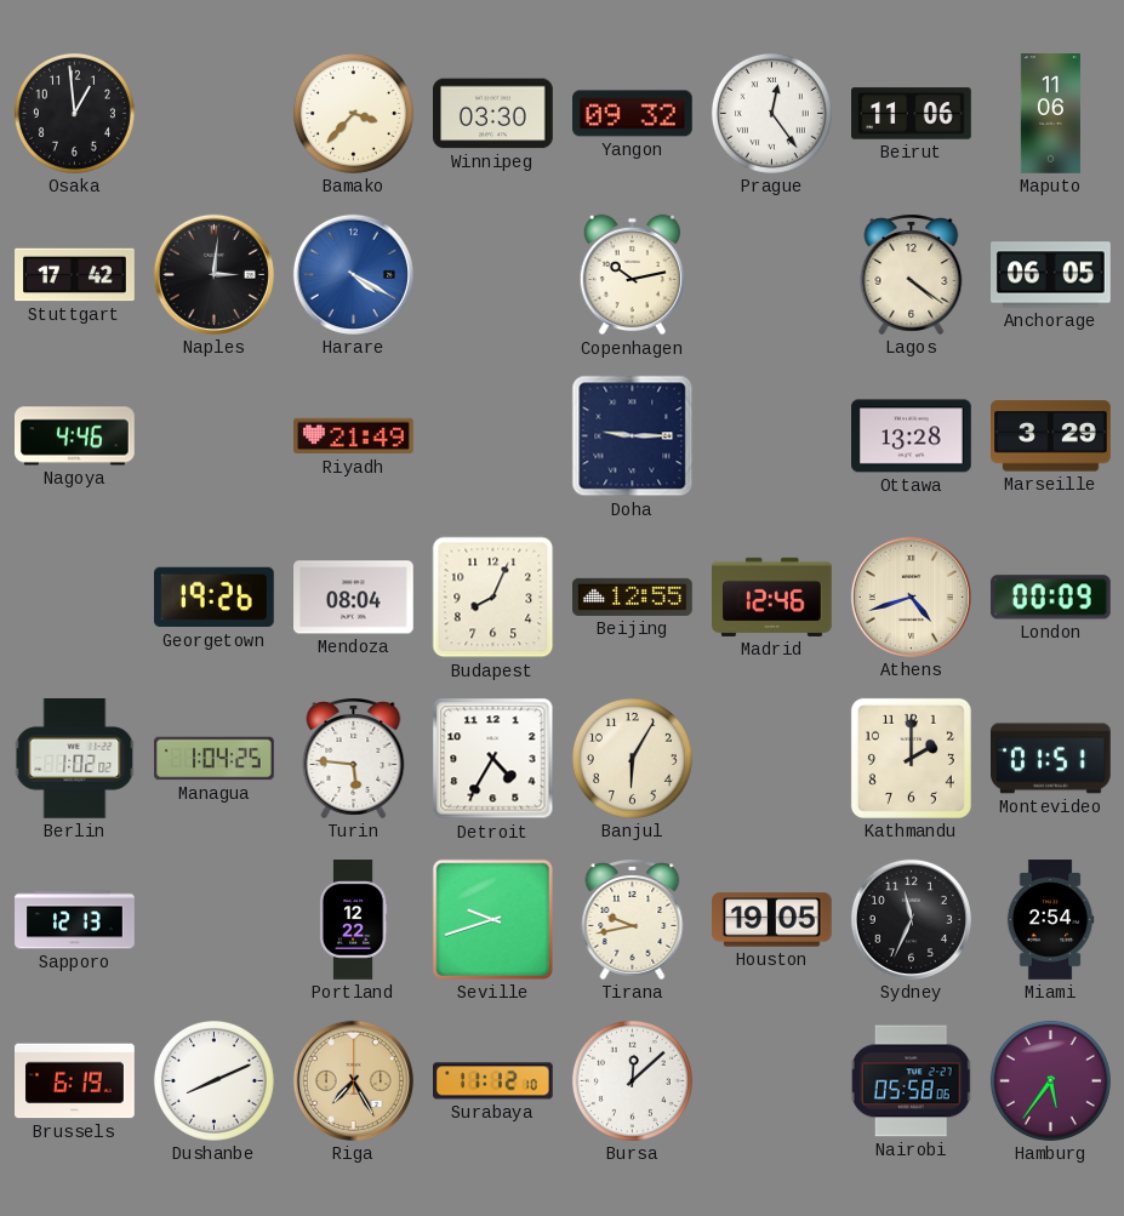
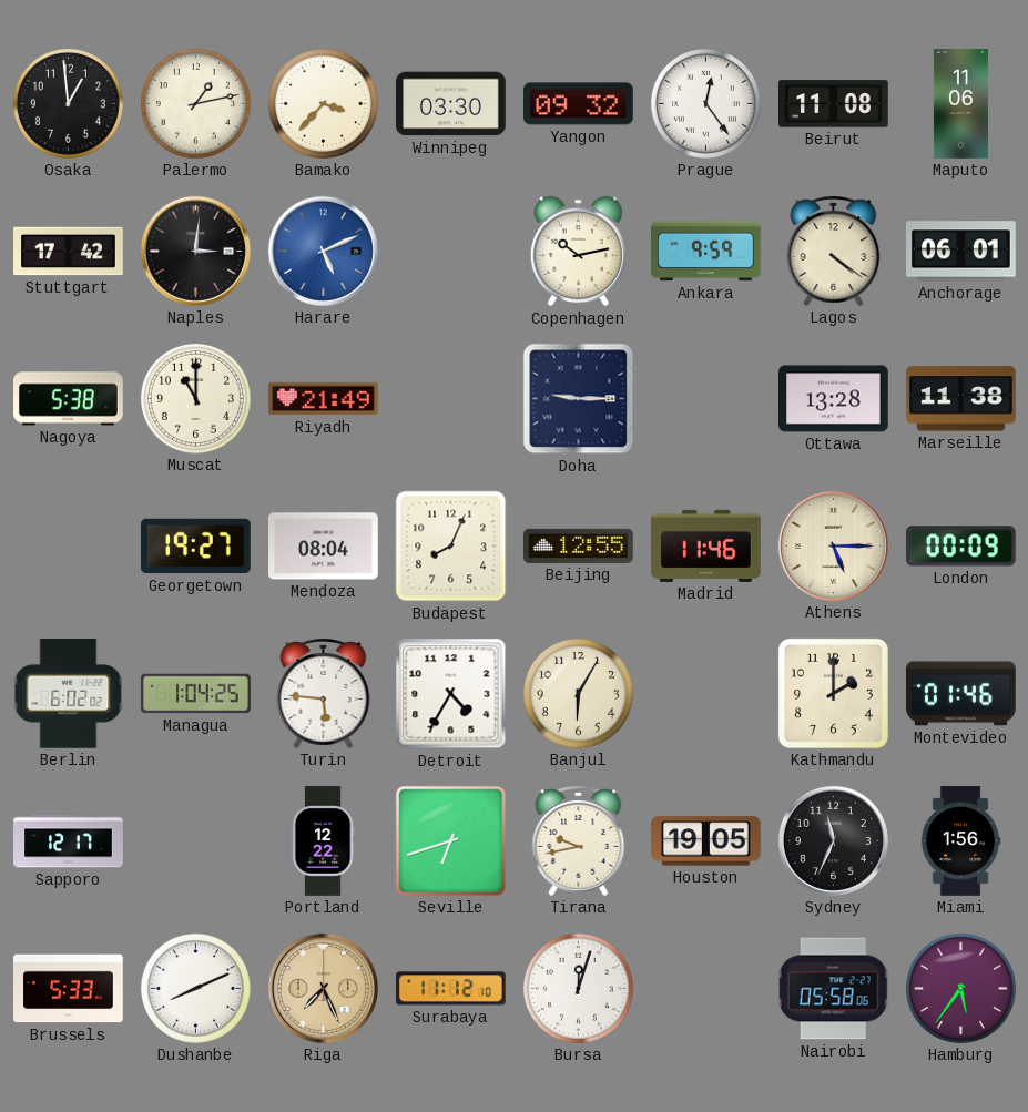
Palermo: none -> 1:13 (195, 103)
Beirut: 11:06 -> 11:08 (834, 104)
Harare: 4:20 -> 5:11 (323, 251)
Ankara: none -> 9:59 (706, 252)
Anchorage: 06:05 -> 06:01 (961, 252)
Nagoya: 4:46 -> 5:38 (69, 399)
Muscat: none -> 11:00 (195, 398)
Marseille: 3:29 -> 11:38 (961, 399)
Georgetown: 19:26 -> 19:27 (196, 547)
Madrid: 12:46 -> 11:46 (706, 545)
Athens: 4:42 -> 5:15 (833, 545)
Berlin: 1:02 -> 6:02 (69, 694)
Montevideo: 01:51 -> 01:46 (961, 694)
Sapporo: 12:13 -> 12:17 (69, 841)
Seville: 9:42 -> 6:42 (450, 840)
Miami: 2:54 -> 1:56 (960, 841)
Brussels: 6:19 -> 5:33 (69, 989)
Riga: 7:25 -> 7:26 (323, 988)
Bursa: 12:08 -> 12:03 (578, 988)
